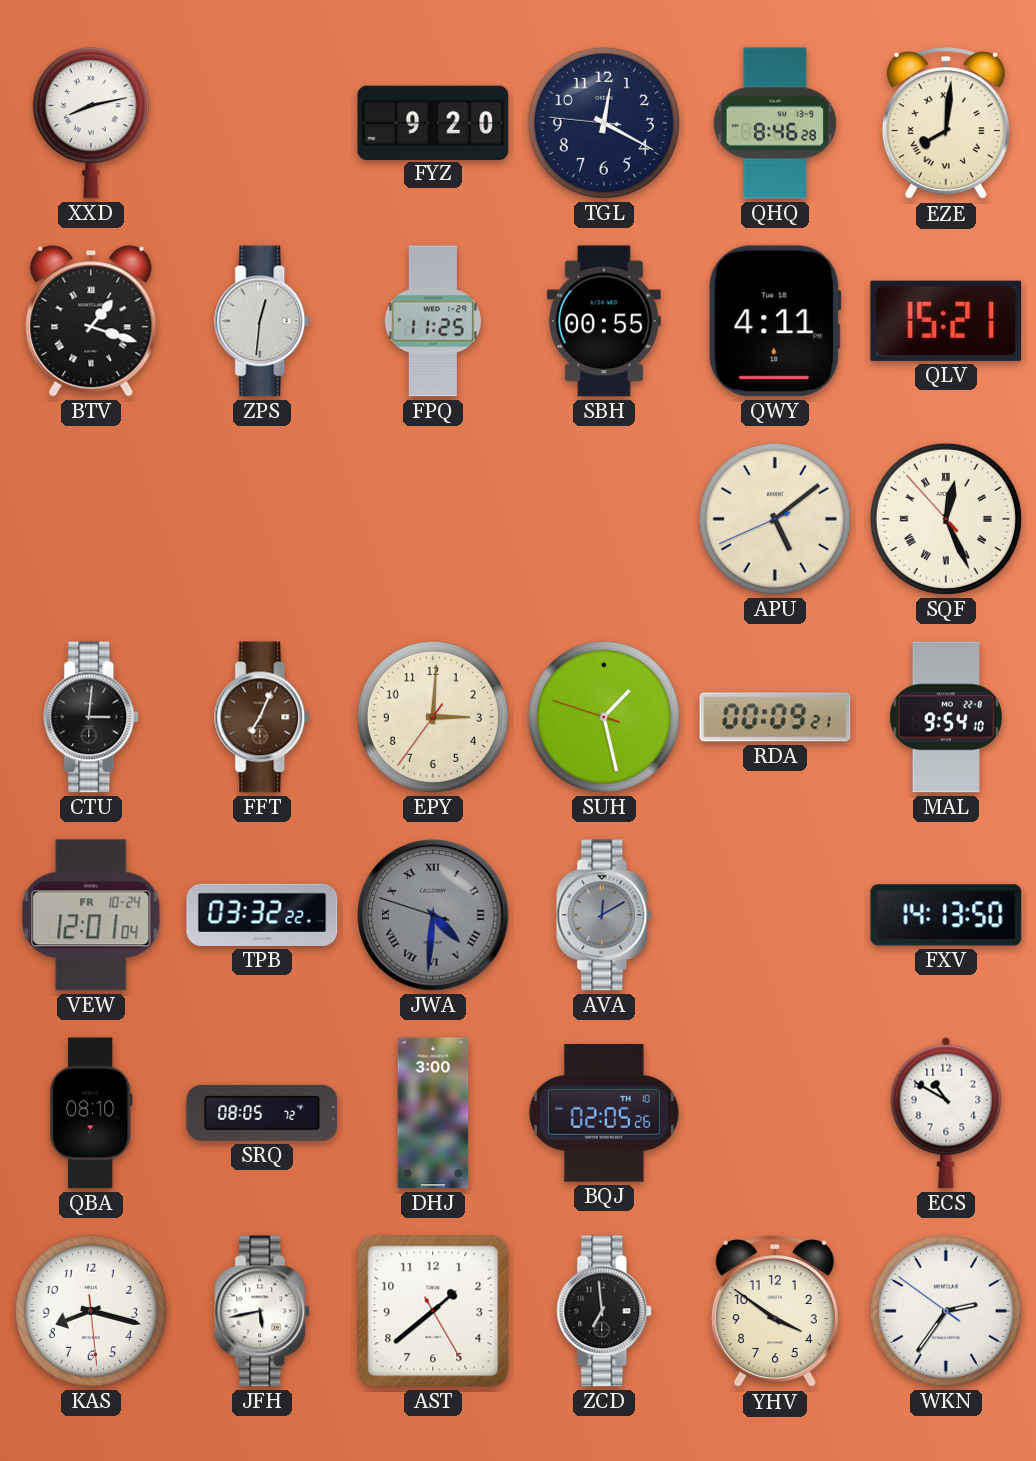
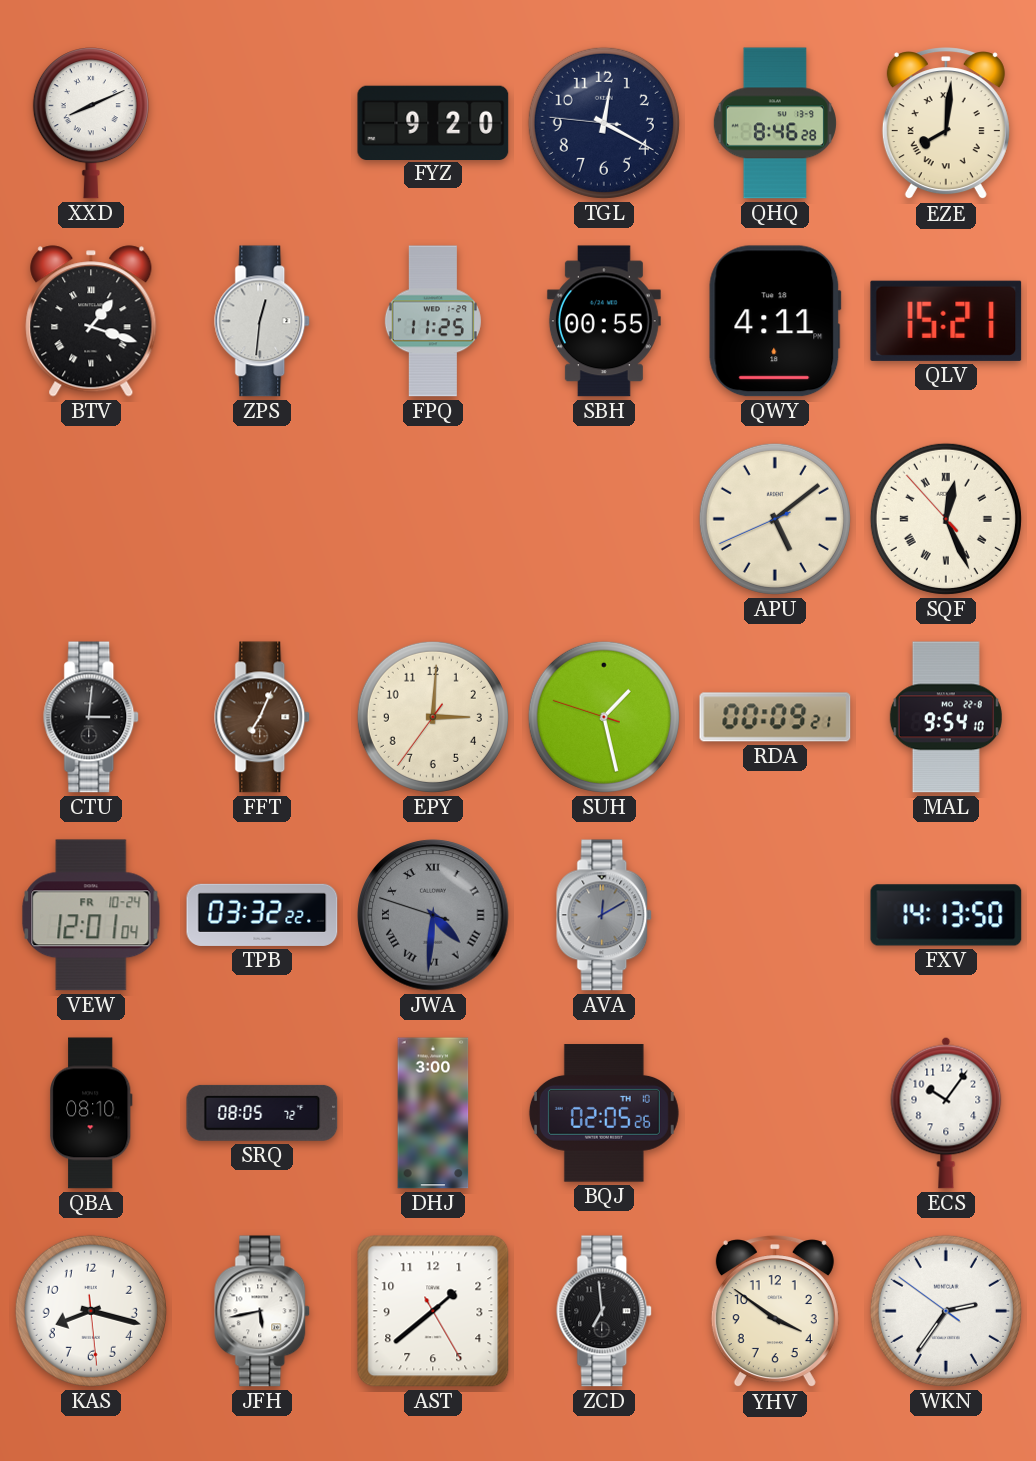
XXD: 8:13 -> 8:11 (91, 123)
ECS: 10:50 -> 10:06 (946, 1113)
